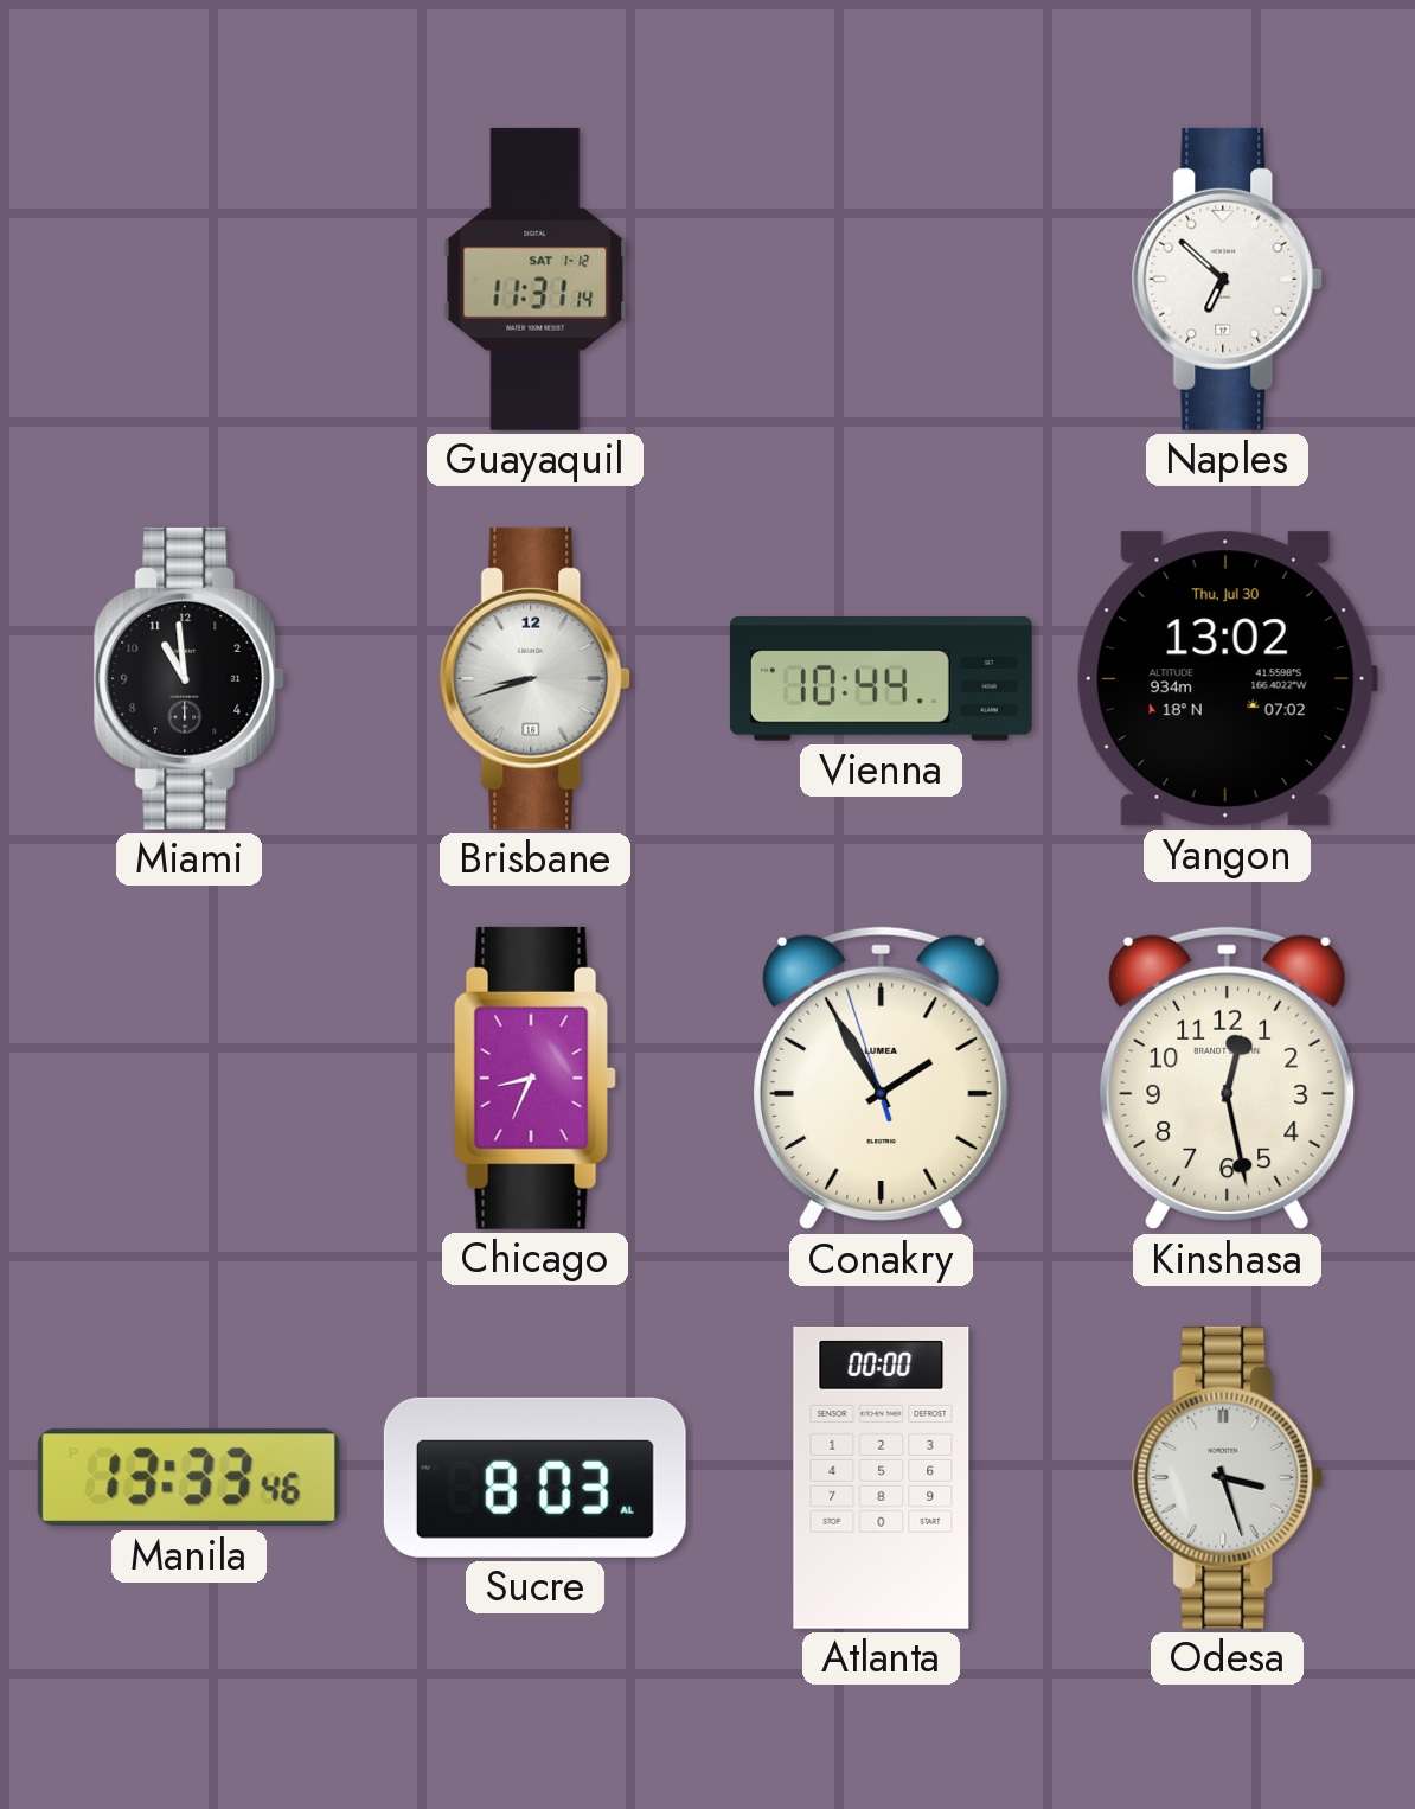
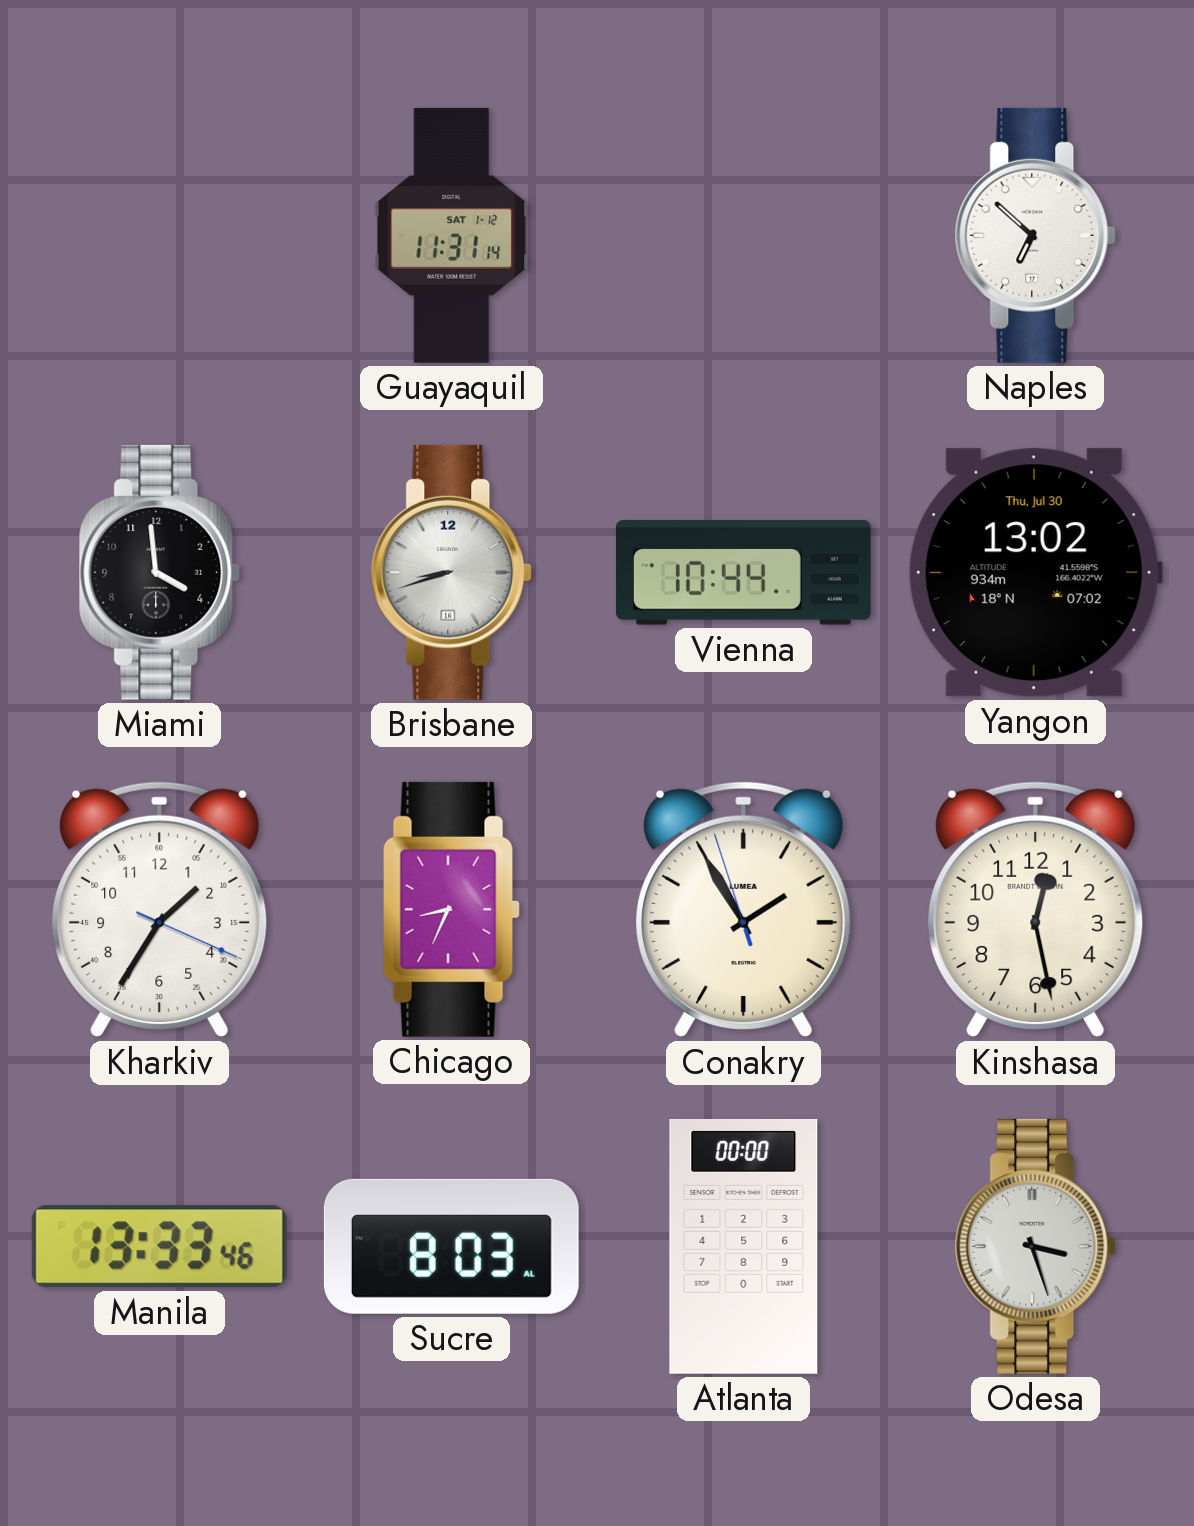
Miami: 10:59 -> 3:59 (160, 572)
Kharkiv: none -> 1:35 (160, 910)
